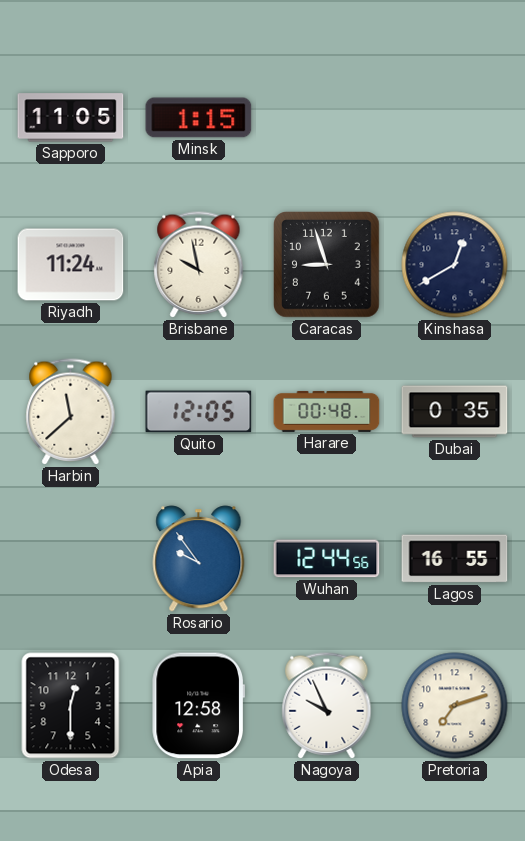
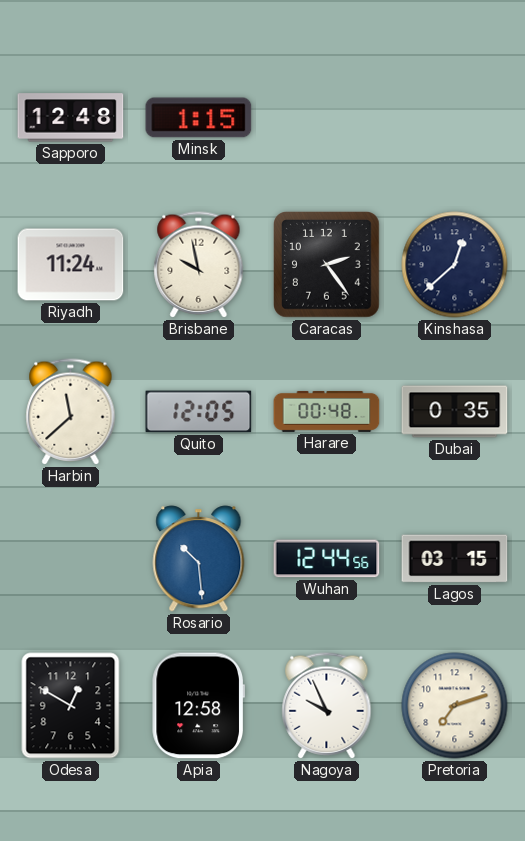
Sapporo: 11:05 -> 12:48 (71, 118)
Caracas: 8:57 -> 2:24 (327, 265)
Kinshasa: 12:40 -> 12:38 (455, 265)
Rosario: 9:54 -> 10:29 (199, 559)
Lagos: 16:55 -> 03:15 (455, 559)
Odesa: 12:30 -> 12:50 (71, 706)
